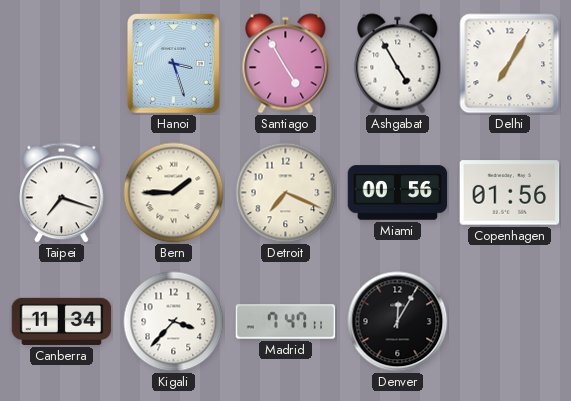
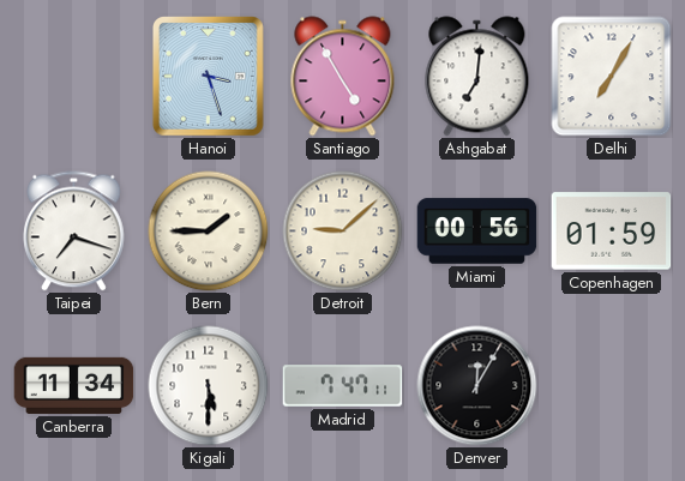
Ashgabat: 4:55 -> 7:01 (477, 77)
Detroit: 7:19 -> 9:08 (343, 232)
Copenhagen: 01:56 -> 01:59 (612, 232)
Kigali: 3:37 -> 5:30 (209, 386)
